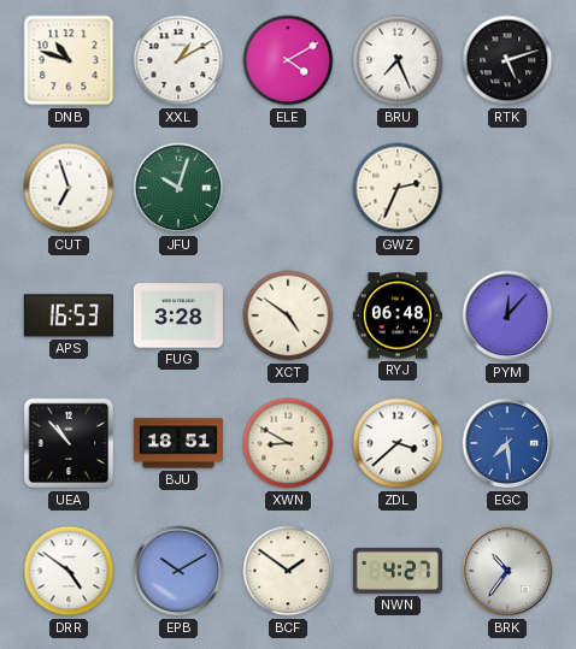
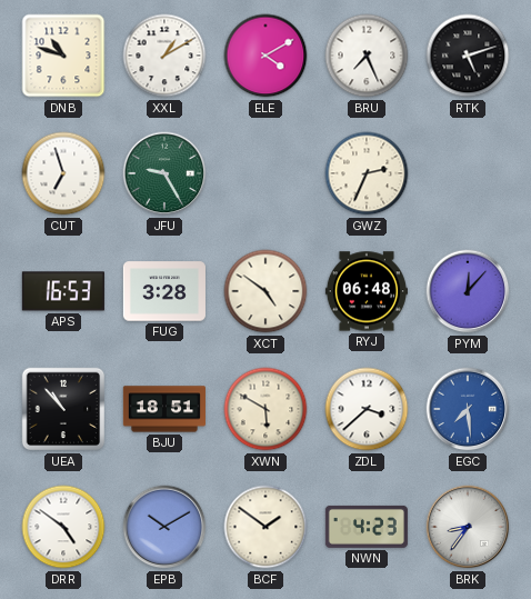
JFU: 10:03 -> 9:25 (164, 173)
XWN: 8:50 -> 5:50 (265, 409)
NWN: 4:27 -> 4:23 (367, 527)
BRK: 10:36 -> 8:36 (468, 527)
